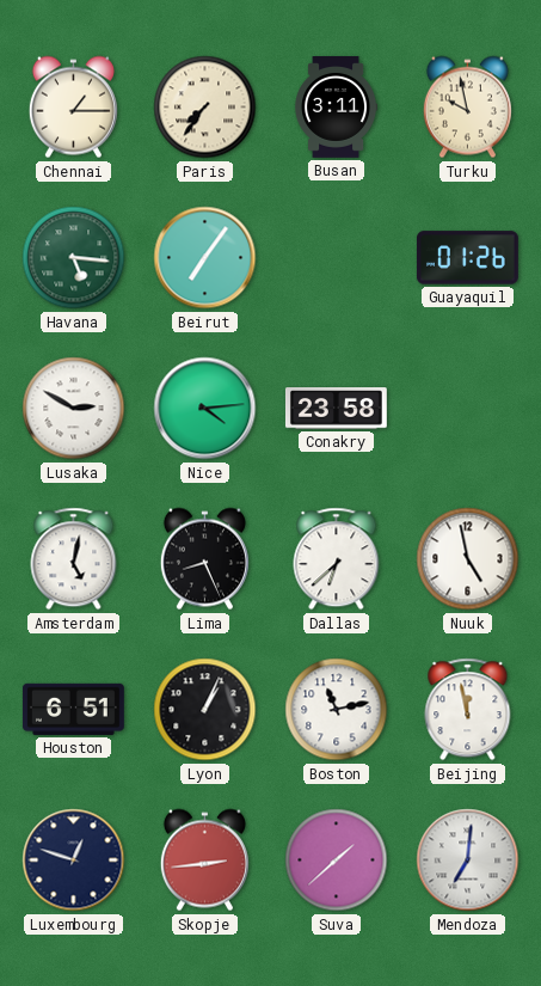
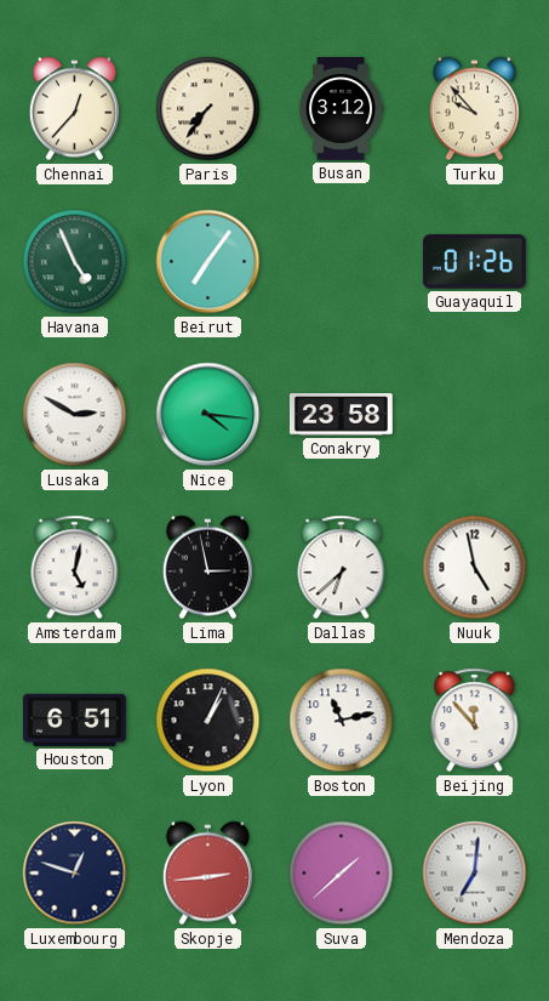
Chennai: 1:15 -> 12:37 (74, 109)
Busan: 3:11 -> 3:12 (342, 109)
Turku: 9:58 -> 9:53 (474, 109)
Havana: 5:16 -> 4:56 (75, 262)
Nice: 4:14 -> 4:16 (208, 415)
Lima: 8:26 -> 2:58 (207, 568)
Beijing: 11:58 -> 11:53 (475, 721)
